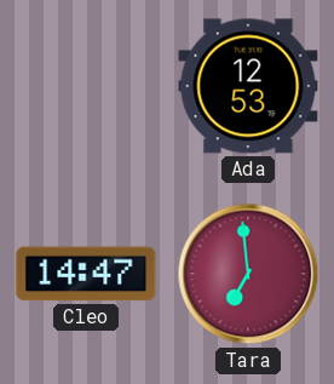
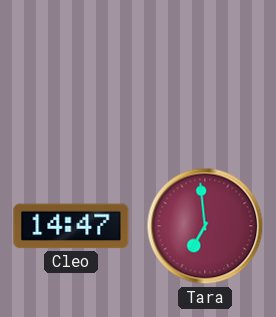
Ada: 12:53 -> none (248, 86)
